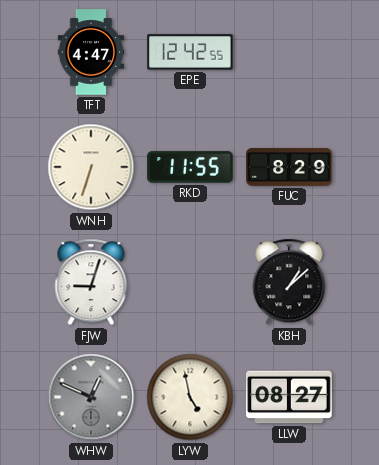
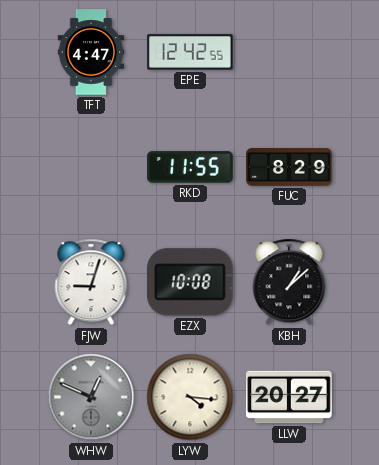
WNH: 6:33 -> none (91, 167)
EZX: none -> 10:08 (191, 282)
LYW: 4:58 -> 4:16 (190, 397)
LLW: 08:27 -> 20:27 (289, 397)
